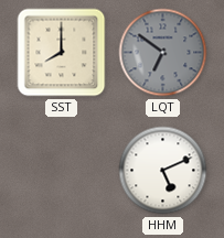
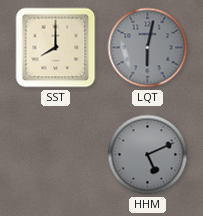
LQT: 6:51 -> 6:02 (148, 48)
HHM dial: white -> grey (148, 155)
